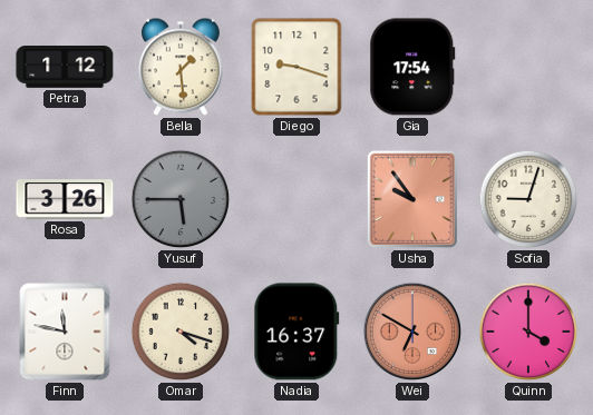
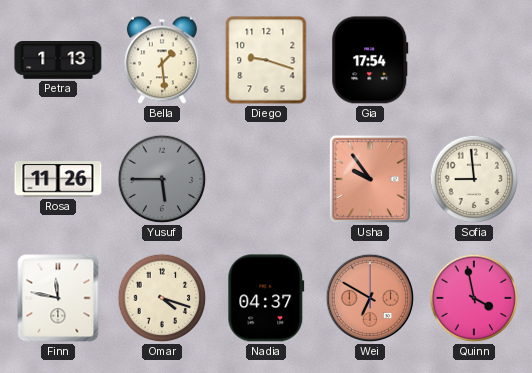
Petra: 1:12 -> 1:13 (58, 61)
Rosa: 3:26 -> 11:26 (58, 180)
Sofia: 9:03 -> 8:59 (474, 179)
Nadia: 16:37 -> 04:37 (266, 298)
Quinn: 4:00 -> 3:58 (474, 298)
